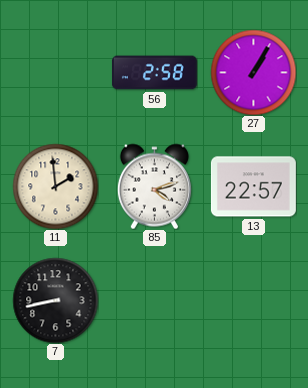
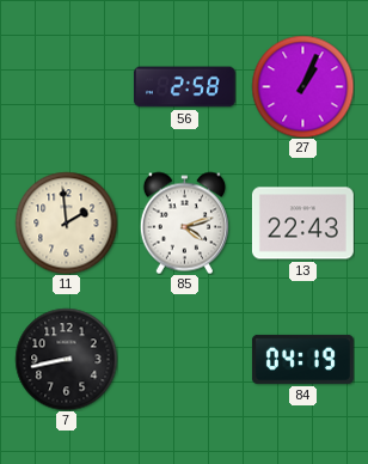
27: 1:05 -> 1:04 (302, 86)
13: 22:57 -> 22:43 (302, 224)
84: none -> 04:19 (302, 359)
